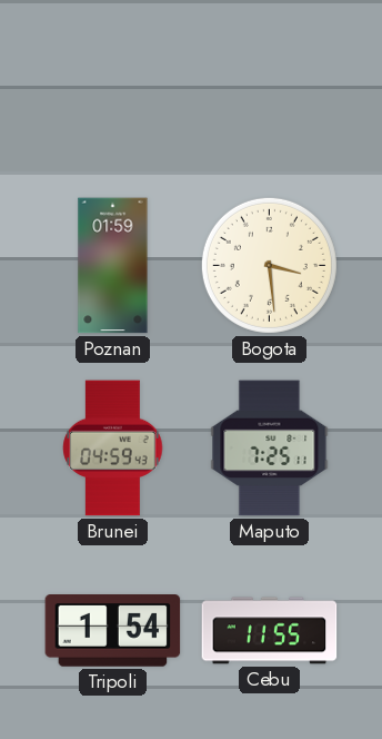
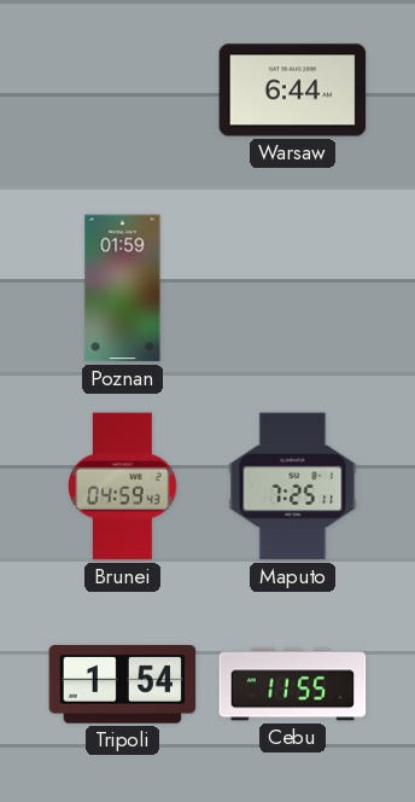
Warsaw: none -> 6:44 (293, 91)
Bogota: 3:29 -> none (269, 265)
